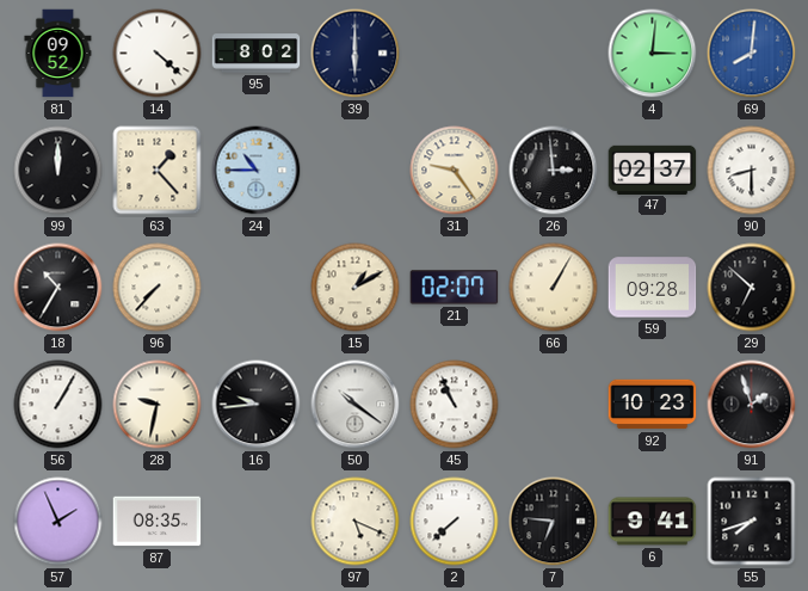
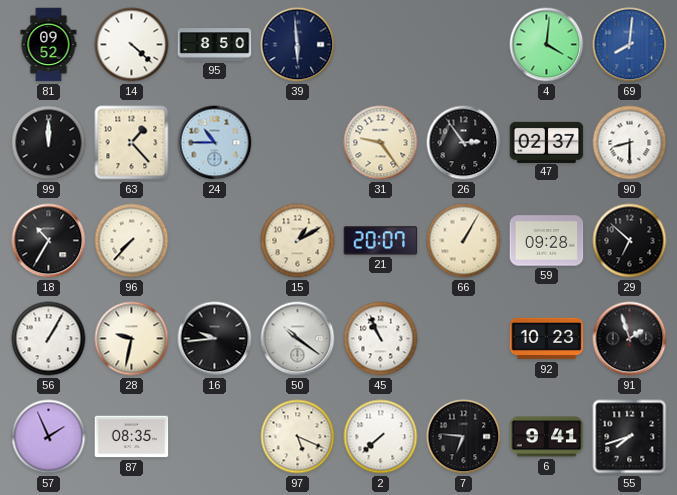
95: 8:02 -> 8:50 (215, 45)
39: 6:00 -> 5:59 (298, 45)
4: 3:01 -> 4:01 (547, 45)
26: 2:59 -> 2:54 (464, 143)
21: 02:07 -> 20:07 (381, 241)
